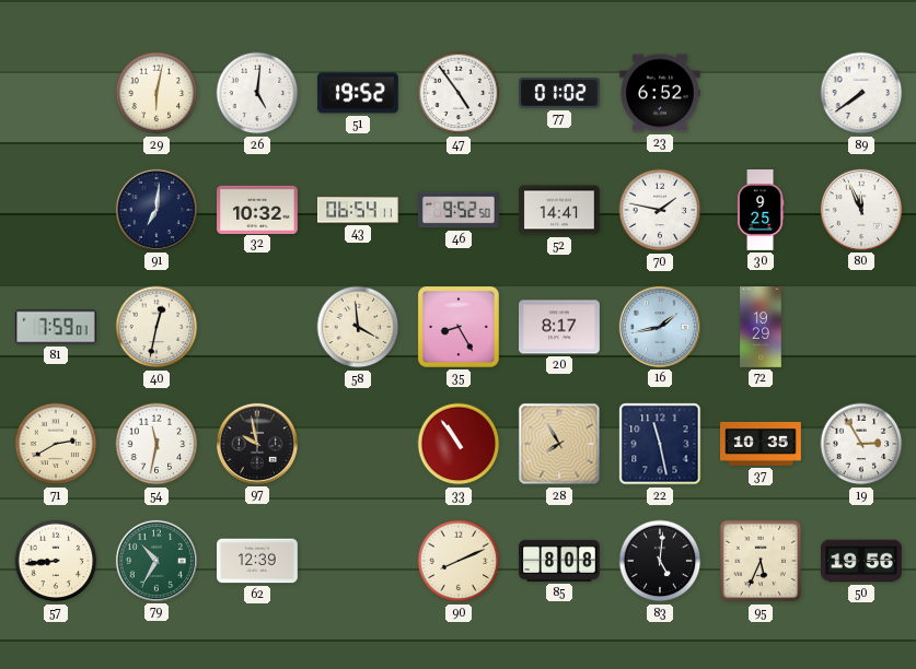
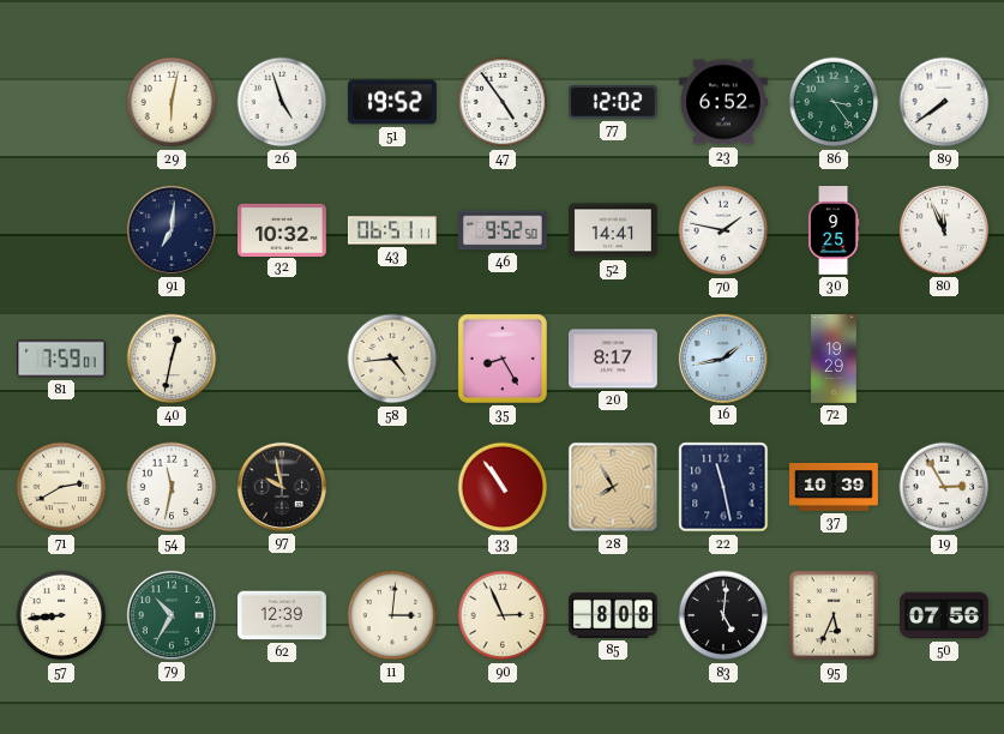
26: 5:01 -> 4:57 (282, 102)
77: 01:02 -> 12:02 (614, 102)
86: none -> 3:24 (834, 102)
43: 06:54 -> 06:51 (393, 230)
58: 3:59 -> 4:44 (392, 359)
37: 10:35 -> 10:39 (834, 487)
11: none -> 3:01 (392, 615)
90: 8:11 -> 2:56 (503, 615)
50: 19:56 -> 07:56 (944, 615)
